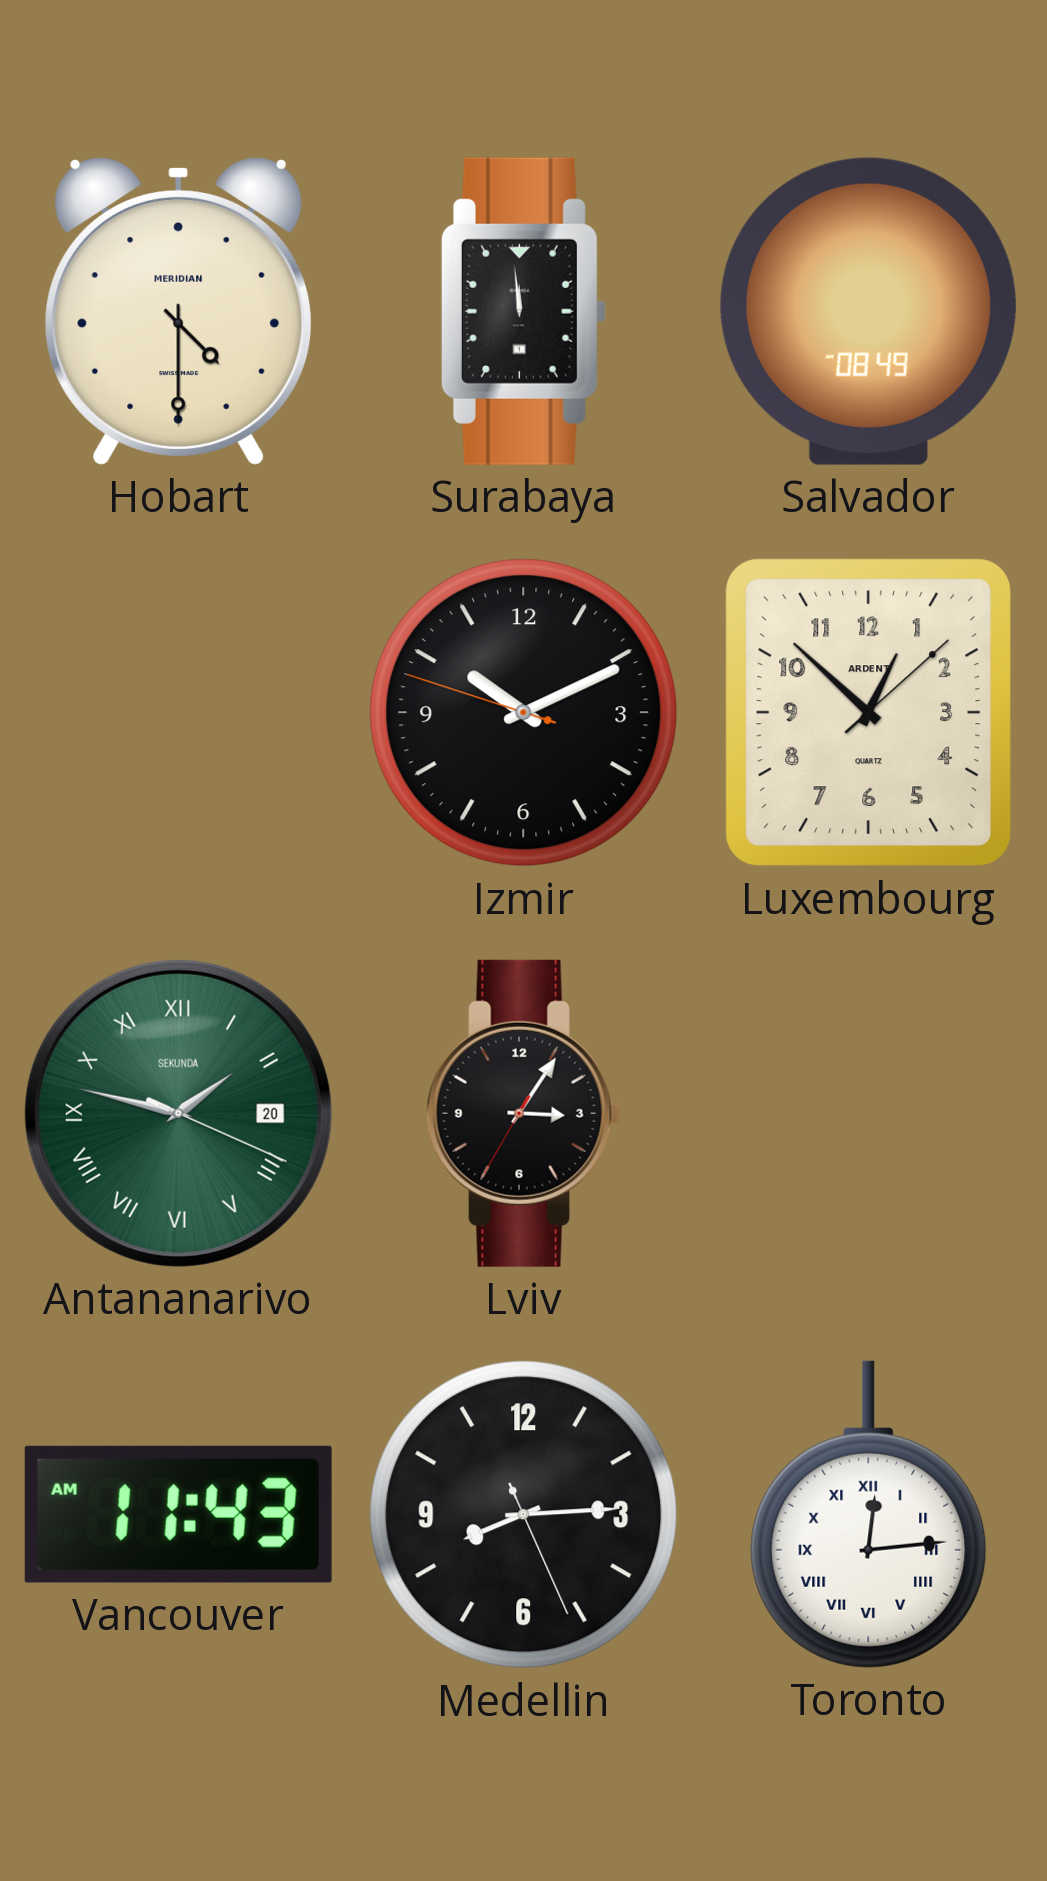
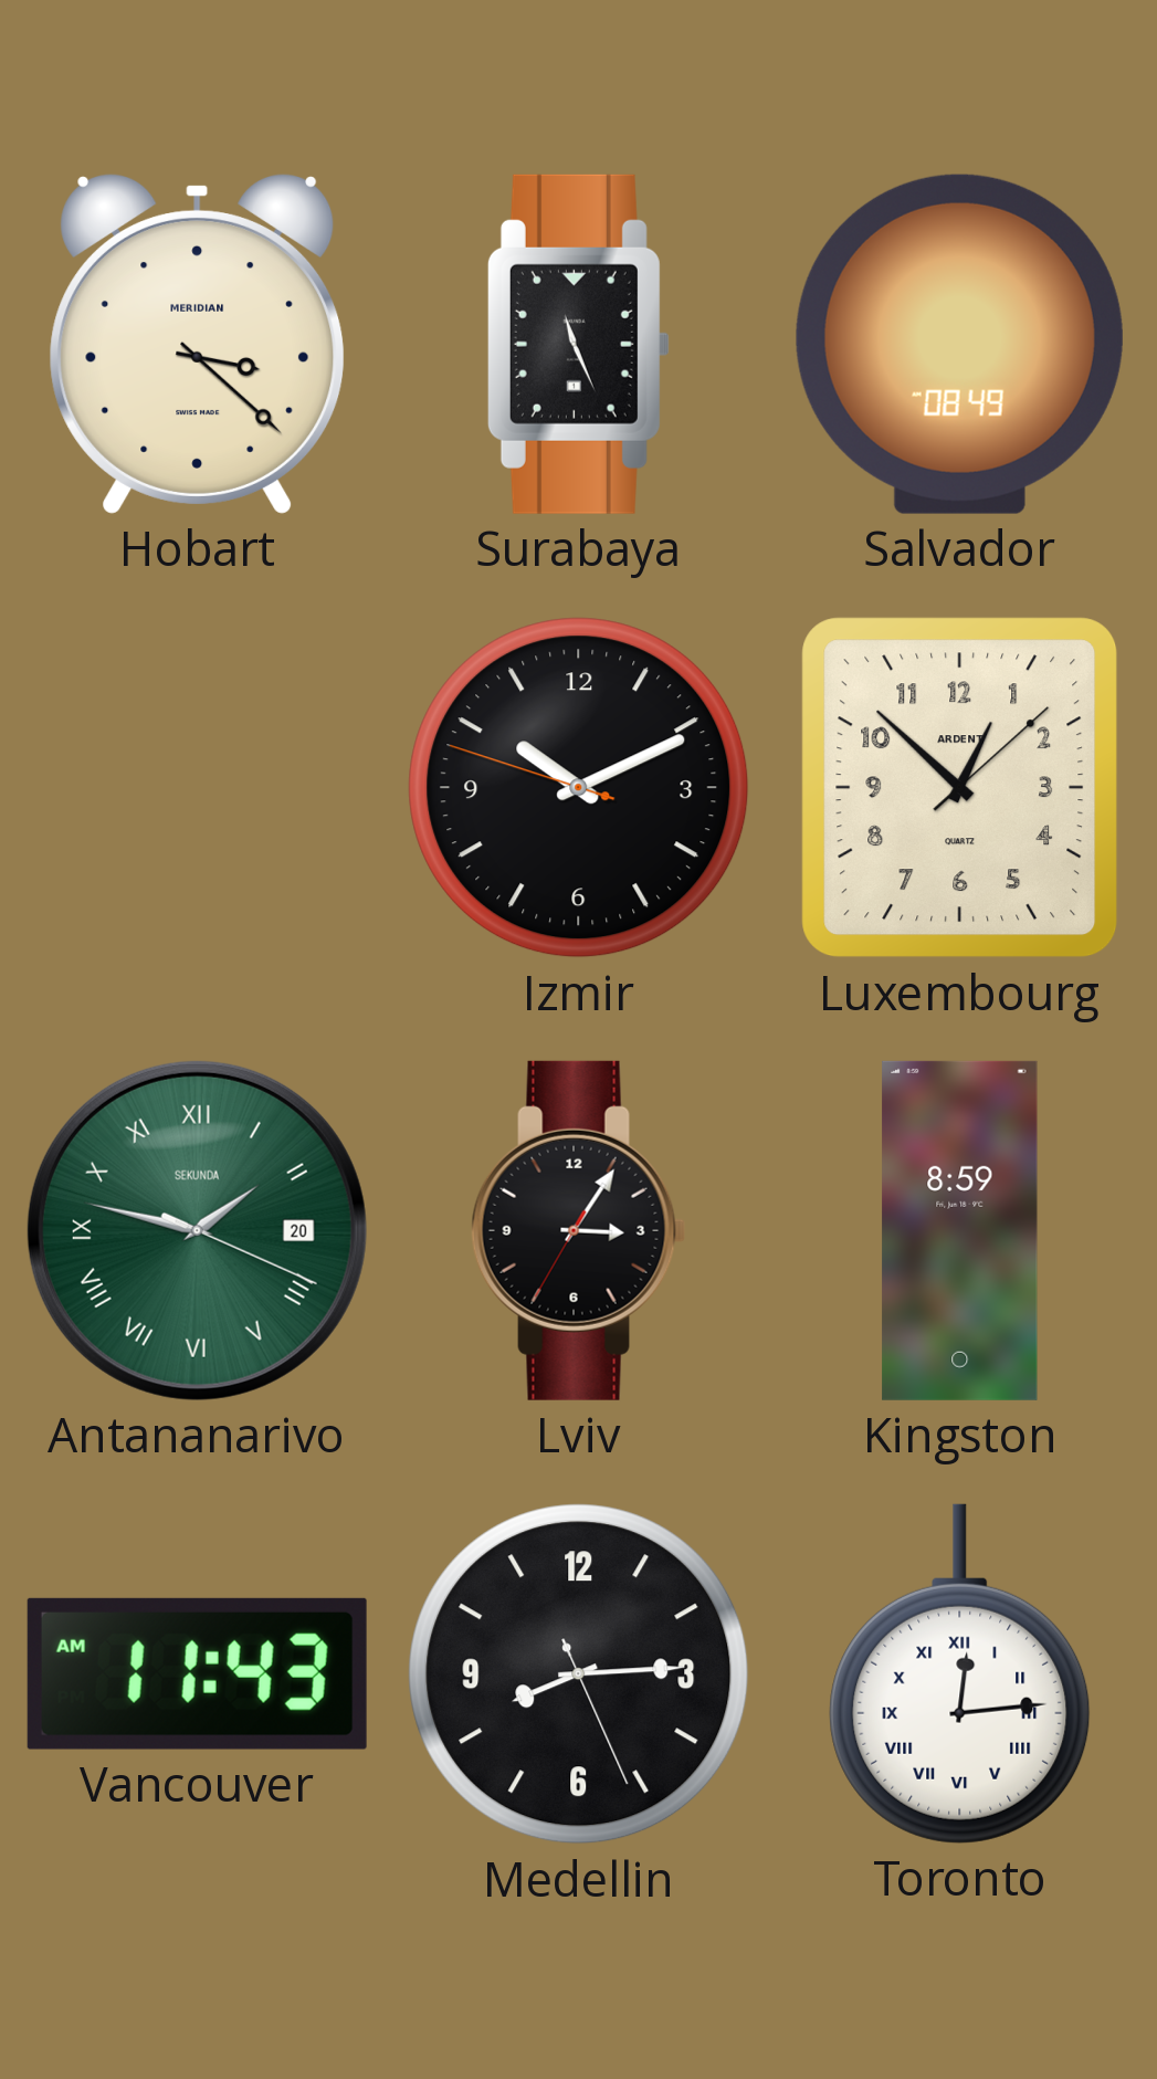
Hobart: 4:30 -> 3:22 (198, 345)
Surabaya: 11:59 -> 11:26 (578, 344)
Kingston: none -> 8:59 (960, 1230)
